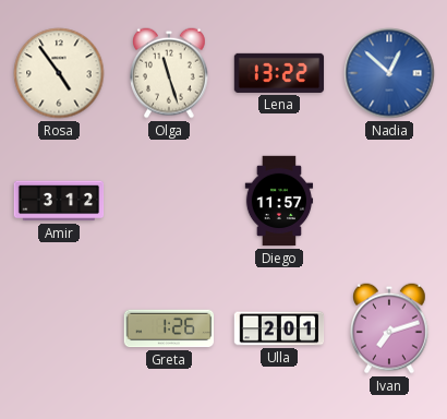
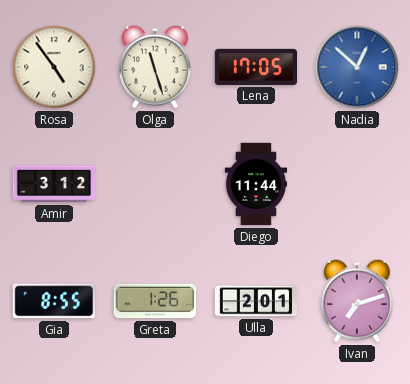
Lena: 13:22 -> 17:05 (256, 67)
Diego: 11:57 -> 11:44 (256, 184)
Gia: none -> 8:55 (53, 301)
